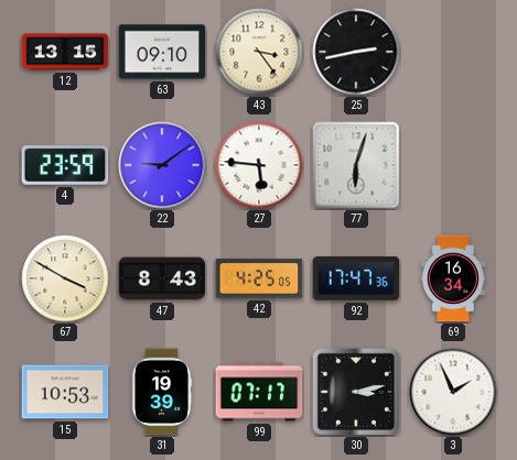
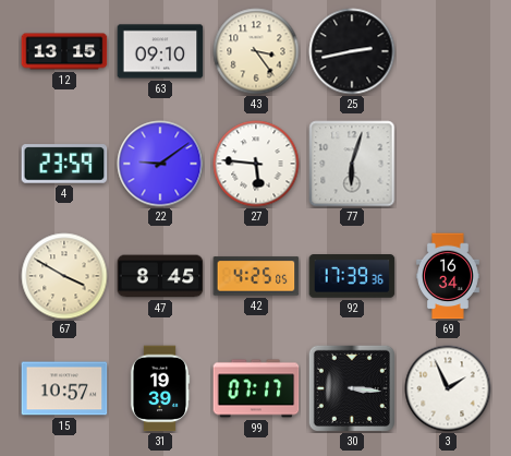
47: 8:43 -> 8:45 (160, 276)
92: 17:47 -> 17:39 (352, 276)
15: 10:53 -> 10:57 (64, 388)
30: 3:13 -> 3:16 (351, 387)
